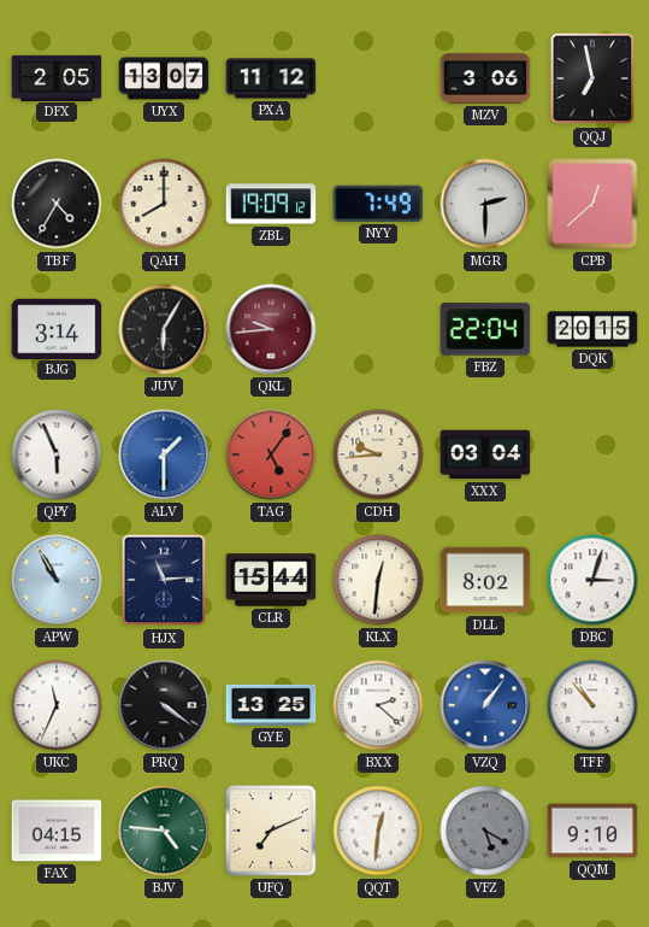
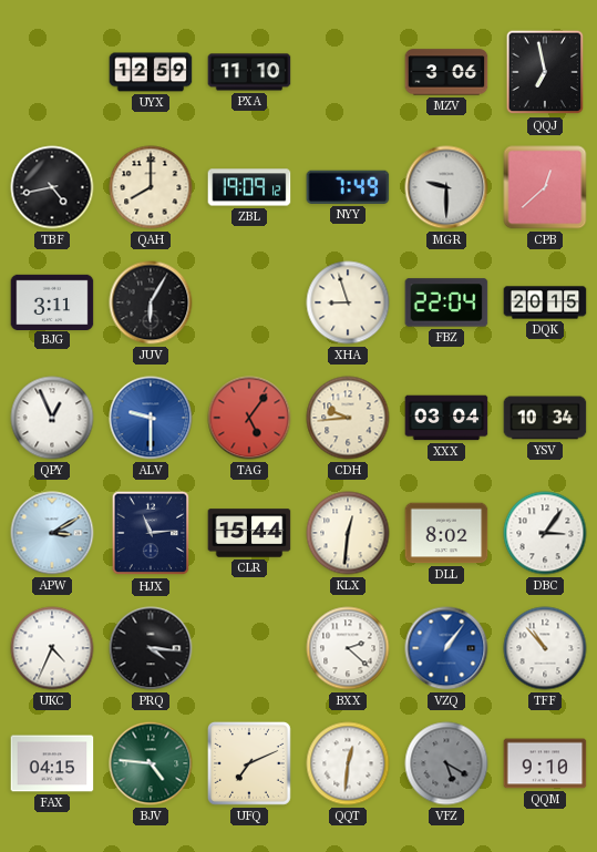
DFX: 2:05 -> none (57, 77)
UYX: 13:07 -> 12:59 (151, 72)
PXA: 11:12 -> 11:10 (249, 72)
TBF: 4:35 -> 4:43 (52, 187)
MGR: 2:30 -> 9:30 (446, 187)
BJG: 3:14 -> 3:11 (52, 301)
QKL: 9:44 -> none (271, 329)
XHA: none -> 8:57 (348, 302)
QPY: 5:56 -> 12:56 (52, 418)
ALV: 1:30 -> 9:30 (151, 418)
YSV: none -> 10:34 (545, 418)
APW: 10:55 -> 3:10 (52, 533)
DBC: 3:03 -> 3:06 (545, 533)
UKC: 11:34 -> 4:34 (52, 648)
PRQ: 4:21 -> 4:16 (151, 648)
GYE: 13:25 -> none (271, 705)
